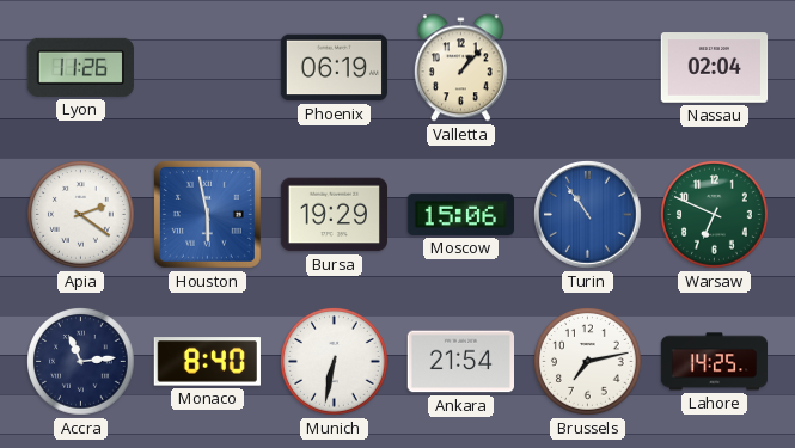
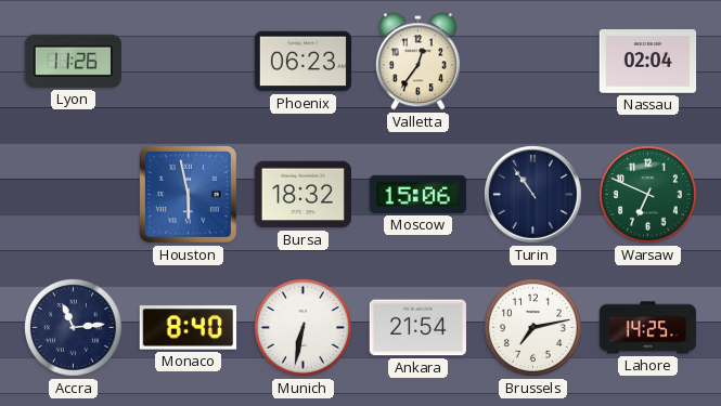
Phoenix: 06:19 -> 06:23 (304, 62)
Valletta: 1:07 -> 12:36 (417, 62)
Apia: 2:21 -> none (81, 215)
Bursa: 19:29 -> 18:32 (302, 195)
Turin dial: blue -> navy (533, 195)
